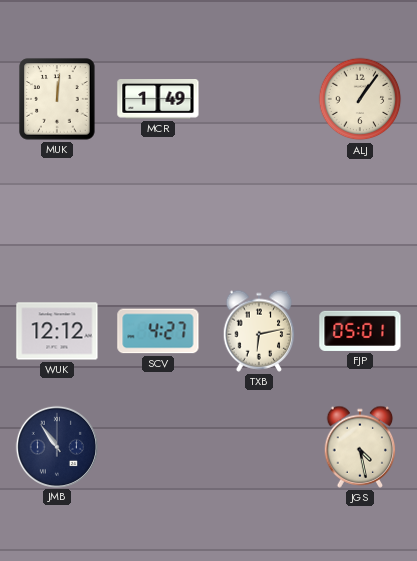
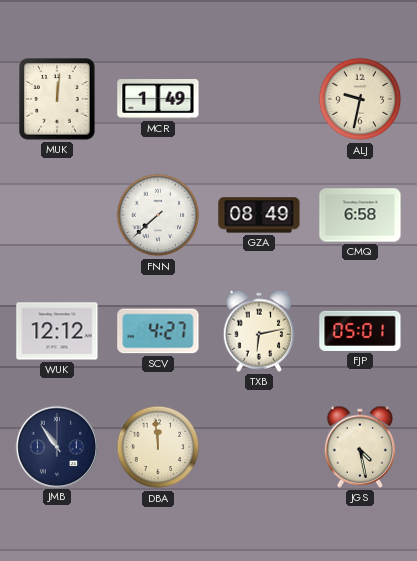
ALJ: 1:06 -> 9:32 (360, 99)
FNN: none -> 7:38 (158, 215)
GZA: none -> 08:49 (259, 215)
CMQ: none -> 6:58 (360, 215)
DBA: none -> 11:59 (158, 447)
